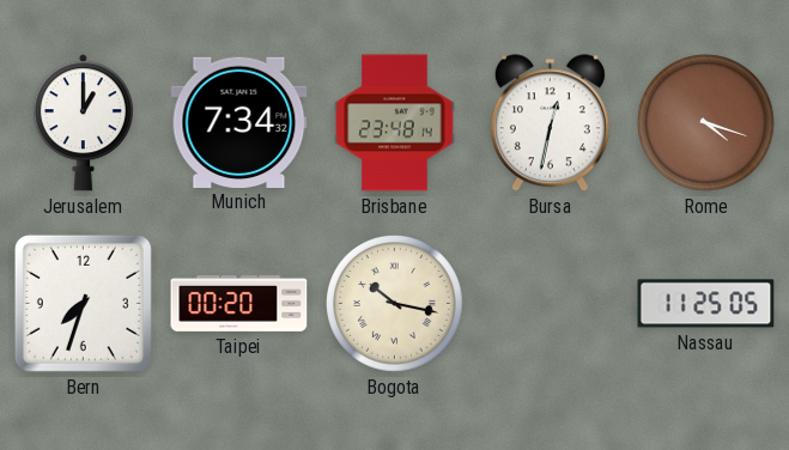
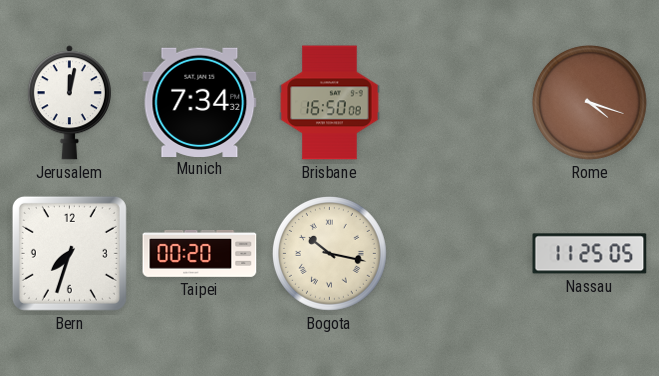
Jerusalem: 1:00 -> 12:02 (69, 103)
Brisbane: 23:48 -> 16:50 (330, 103)
Bursa: 12:32 -> none (550, 123)
